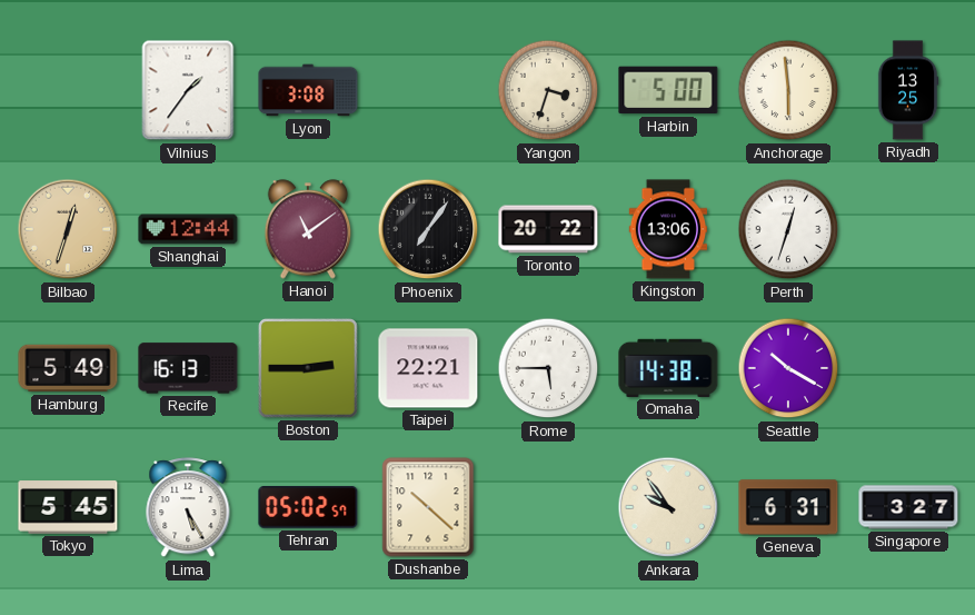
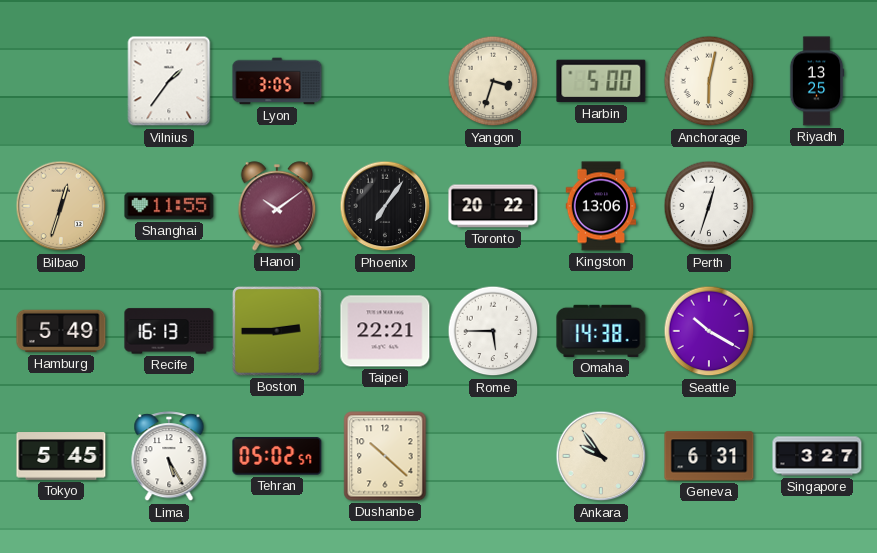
Lyon: 3:08 -> 3:05 (277, 81)
Anchorage: 5:59 -> 6:02 (709, 81)
Shanghai: 12:44 -> 11:55 (169, 206)
Hanoi: 11:09 -> 10:09 (277, 206)
